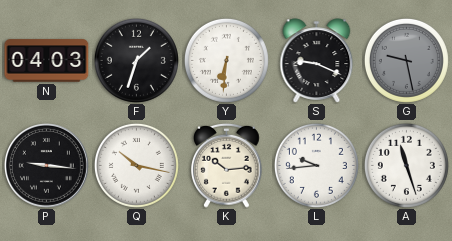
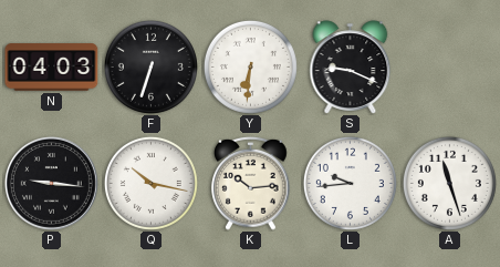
F: 1:33 -> 6:33 (150, 66)
G: 9:28 -> none (406, 60)
